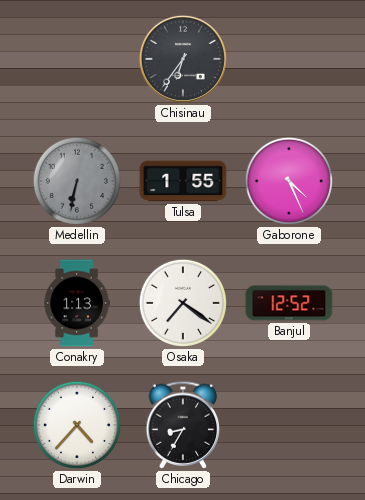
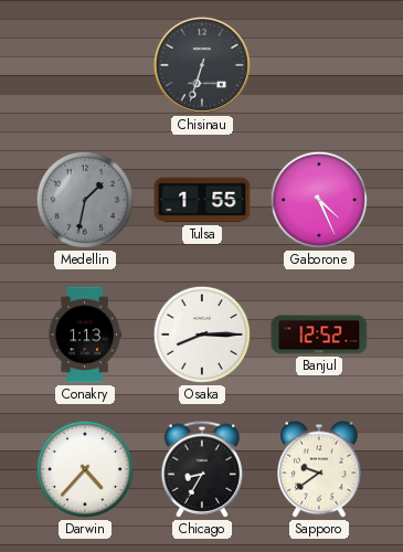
Chisinau: 6:36 -> 6:33 (202, 65)
Medellin: 6:32 -> 1:32 (85, 200)
Osaka: 7:21 -> 8:15 (202, 335)
Sapporo: none -> 9:39 (319, 469)
